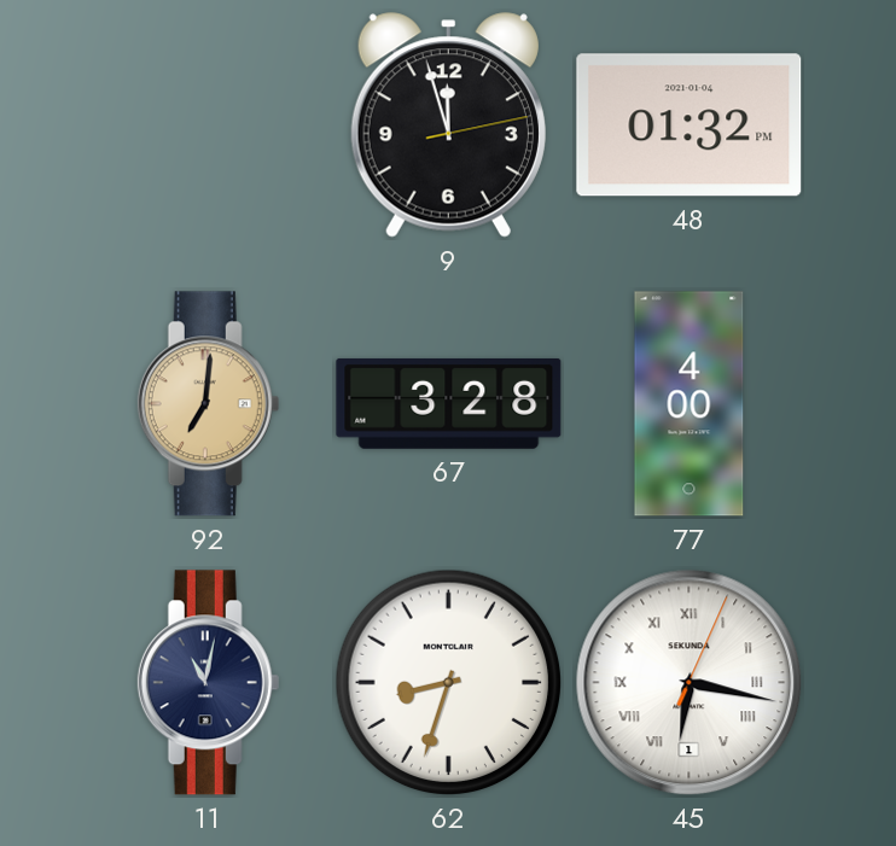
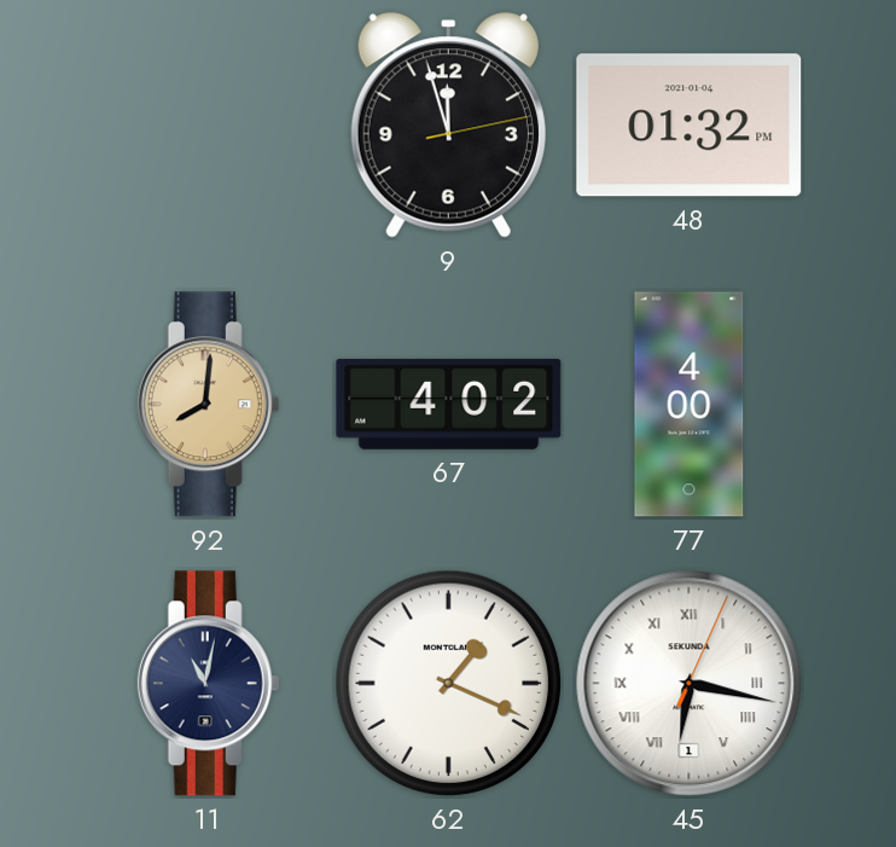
92: 7:01 -> 8:01 (209, 405)
67: 3:28 -> 4:02 (449, 404)
62: 8:33 -> 1:19 (449, 684)
